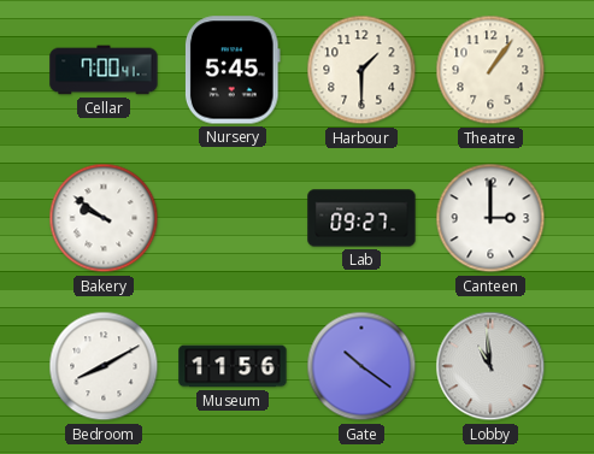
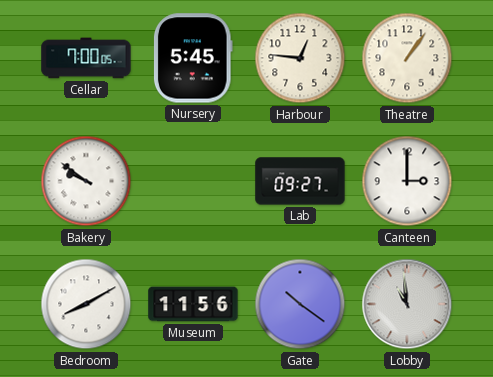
Cellar: 7:00:41 -> 7:00:05 (86, 58)
Harbour: 1:30 -> 12:46 (300, 58)
